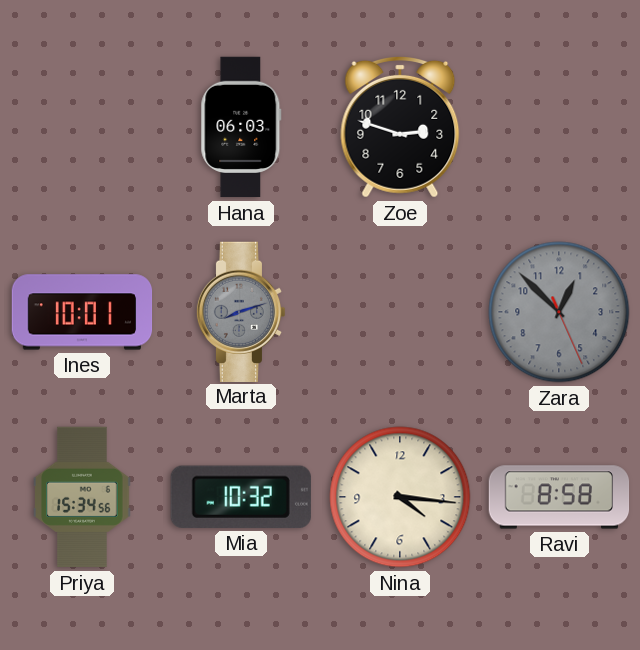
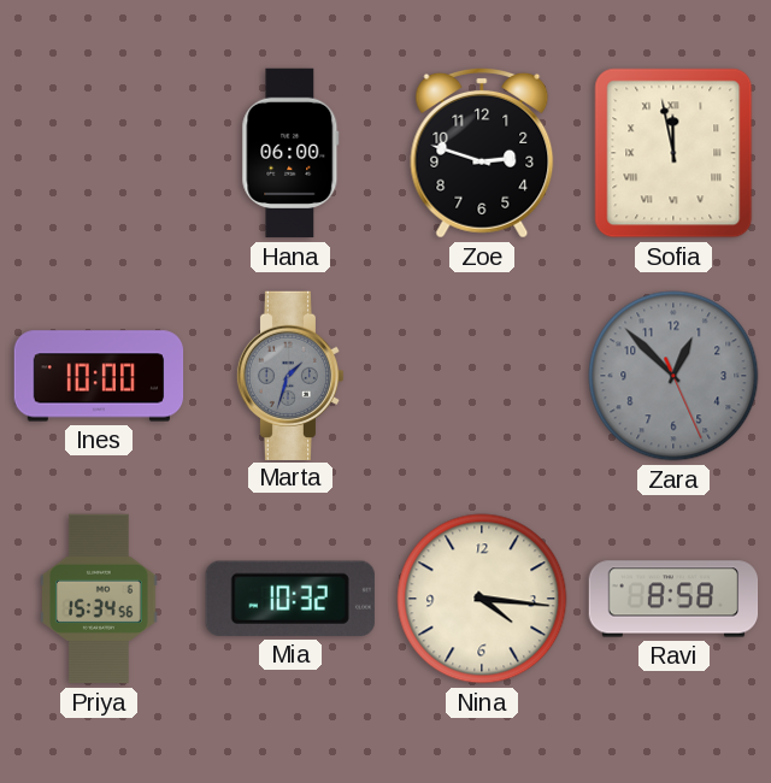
Hana: 06:03 -> 06:00 (290, 153)
Sofia: none -> 11:58 (673, 153)
Ines: 10:01 -> 10:00 (99, 376)
Marta: 8:12 -> 1:33 (290, 375)
